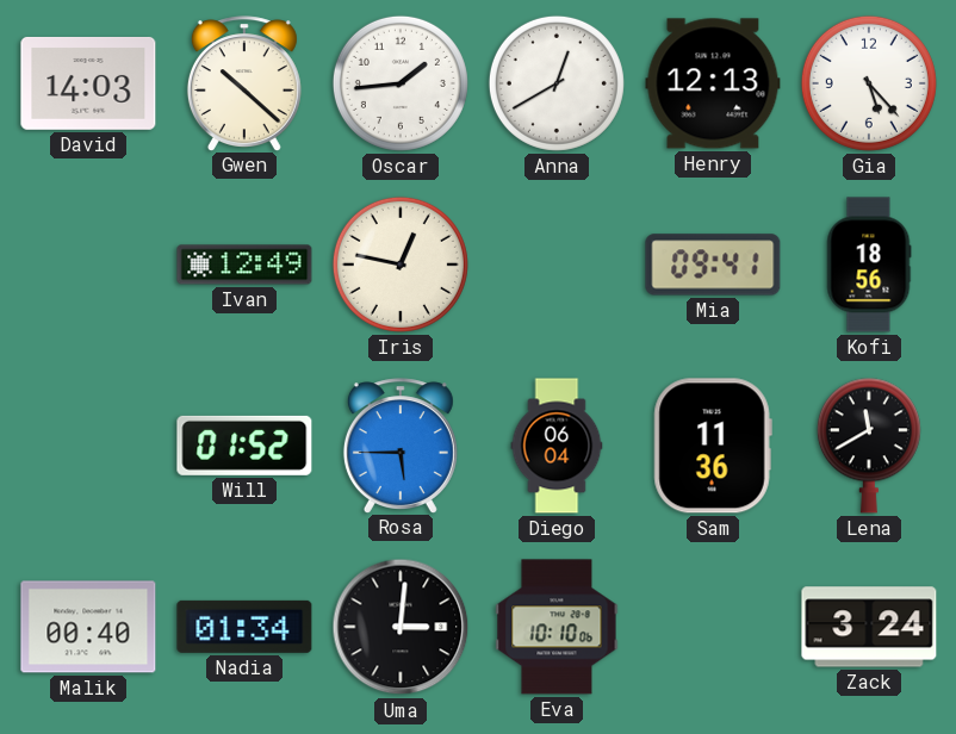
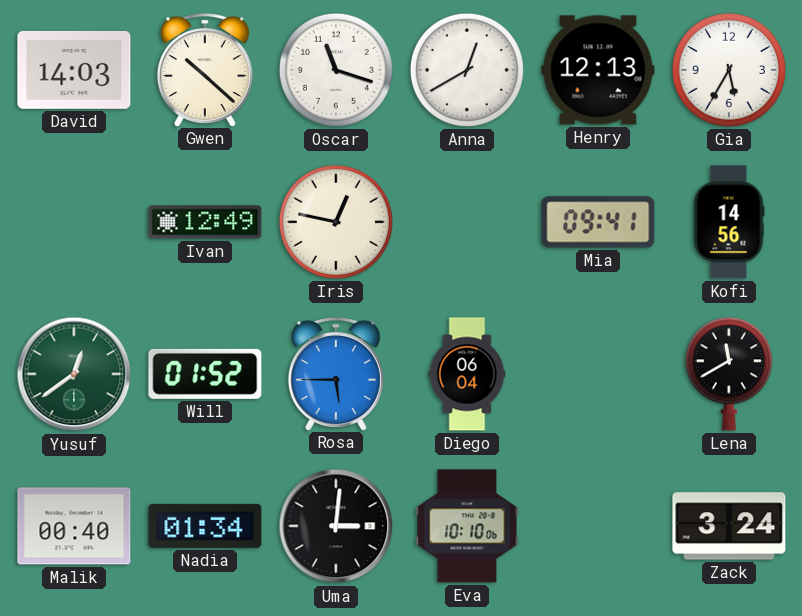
Oscar: 1:44 -> 11:18 (336, 70)
Gia: 5:23 -> 5:35 (729, 70)
Kofi: 18:56 -> 14:56 (729, 222)
Yusuf: none -> 12:39 (74, 374)
Sam: 11:36 -> none (713, 446)
